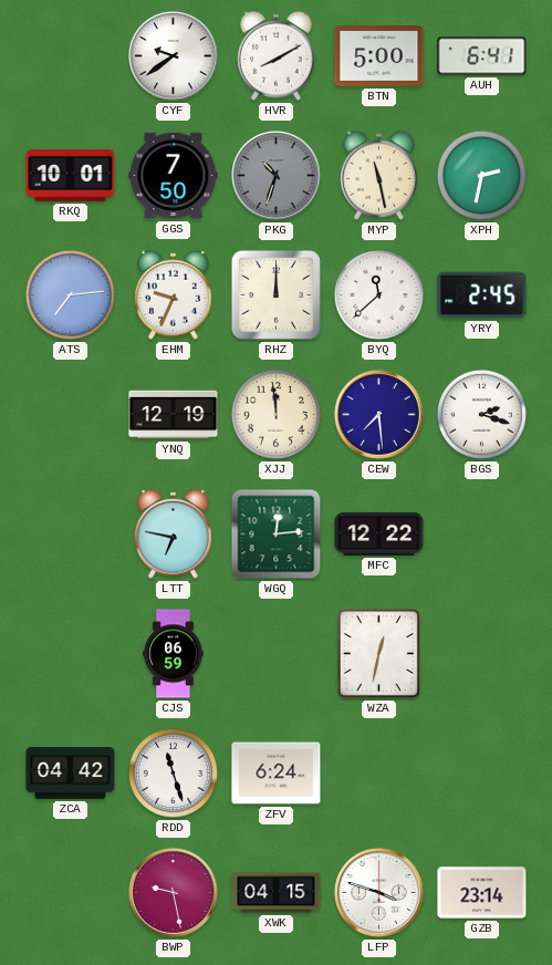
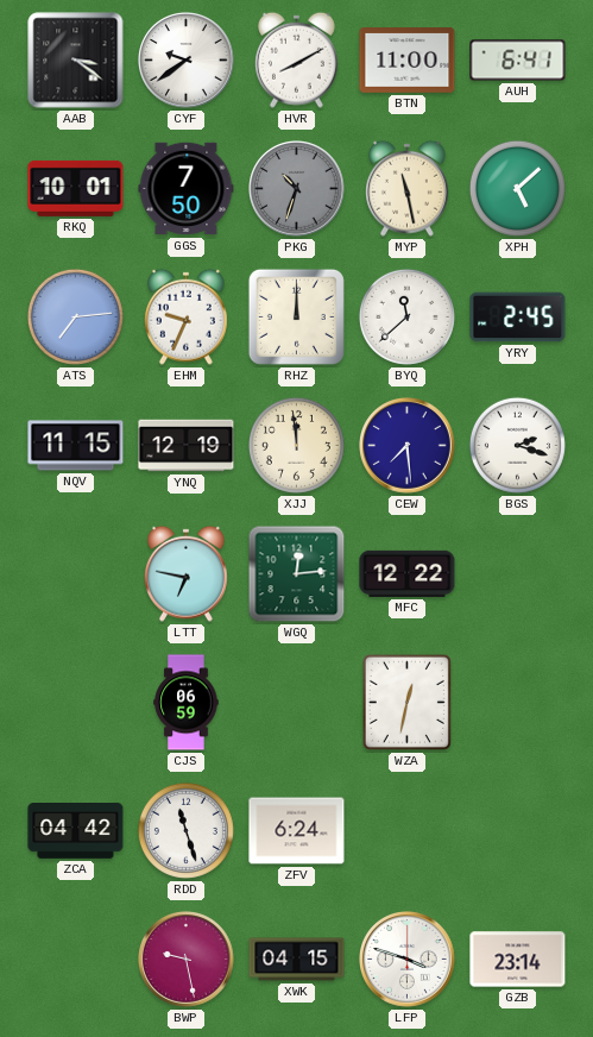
AAB: none -> 3:21 (76, 61)
BTN: 5:00 -> 11:00 (408, 61)
XPH: 2:32 -> 5:08 (517, 188)
NQV: none -> 11:15 (76, 446)
